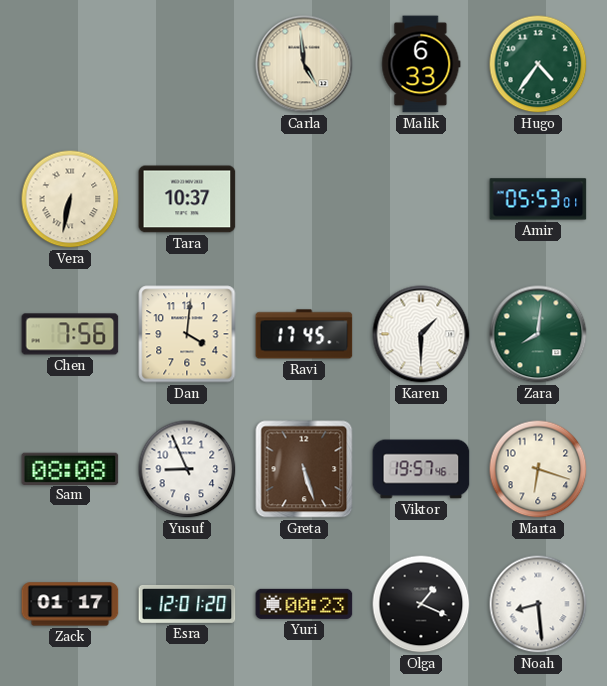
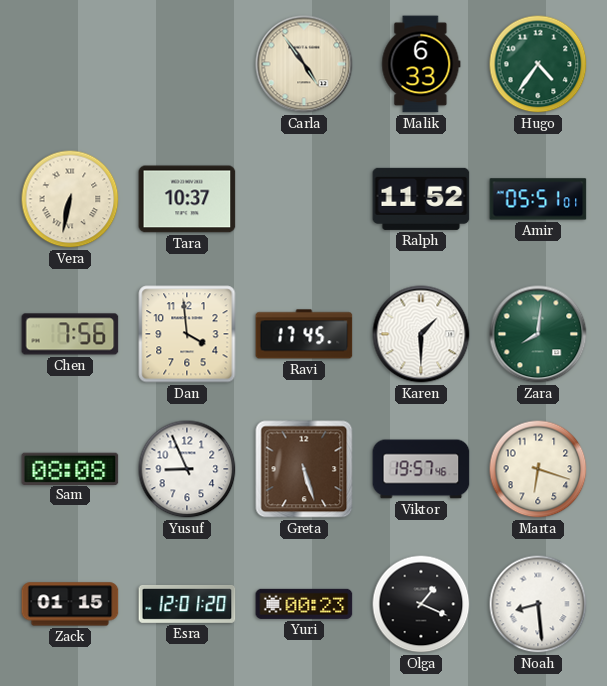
Carla: 4:59 -> 4:54 (304, 64)
Ralph: none -> 11:52 (421, 199)
Amir: 05:53 -> 05:51 (538, 199)
Dan: 4:01 -> 3:59 (187, 334)
Zack: 01:17 -> 01:15 (70, 604)
